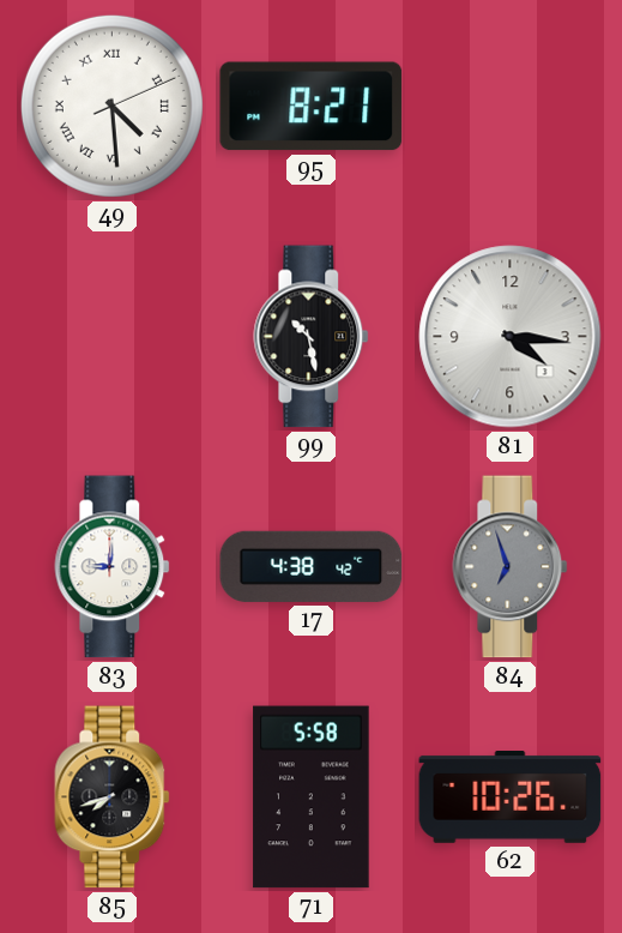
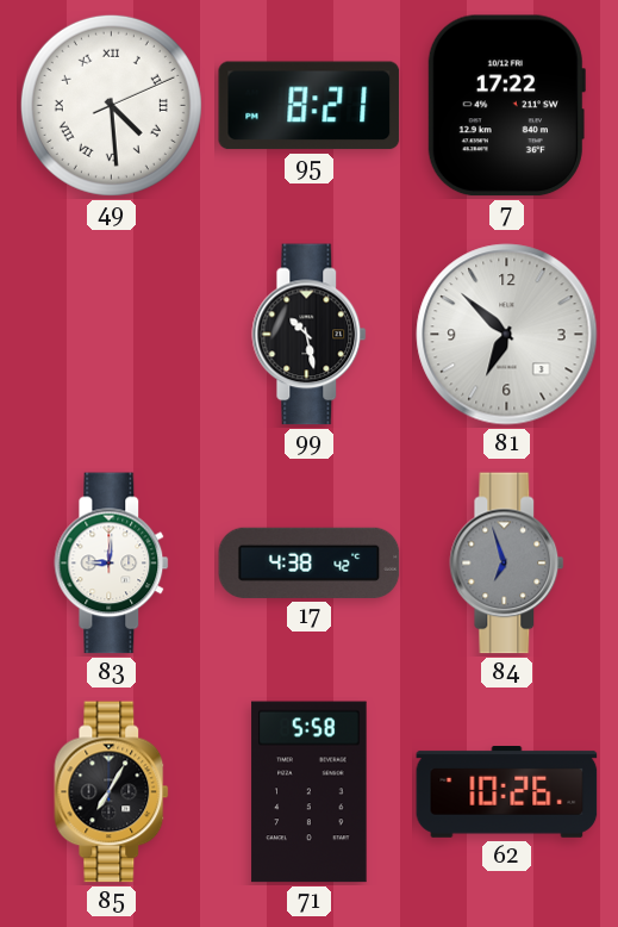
7: none -> 17:22 (506, 106)
81: 4:16 -> 6:52 (507, 335)
85: 7:42 -> 7:05 (112, 792)
